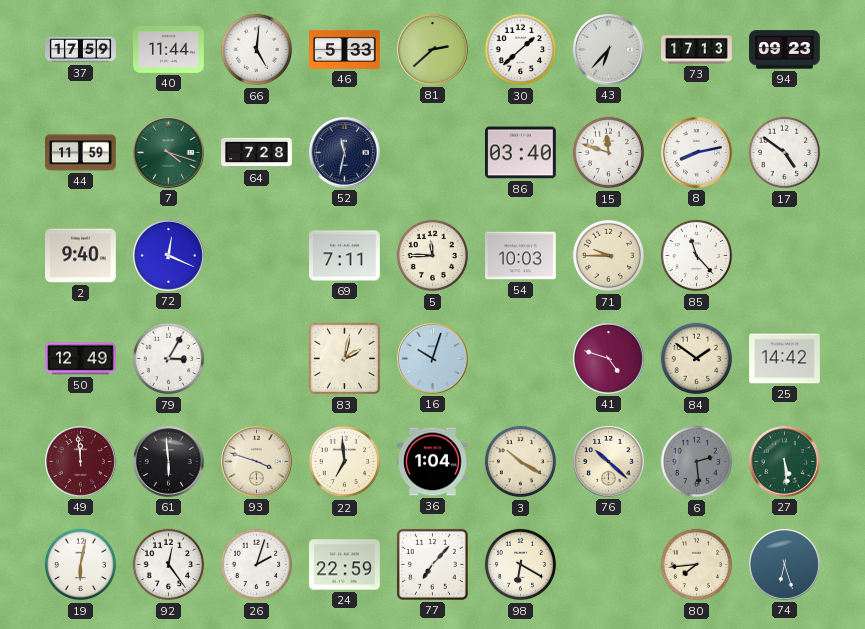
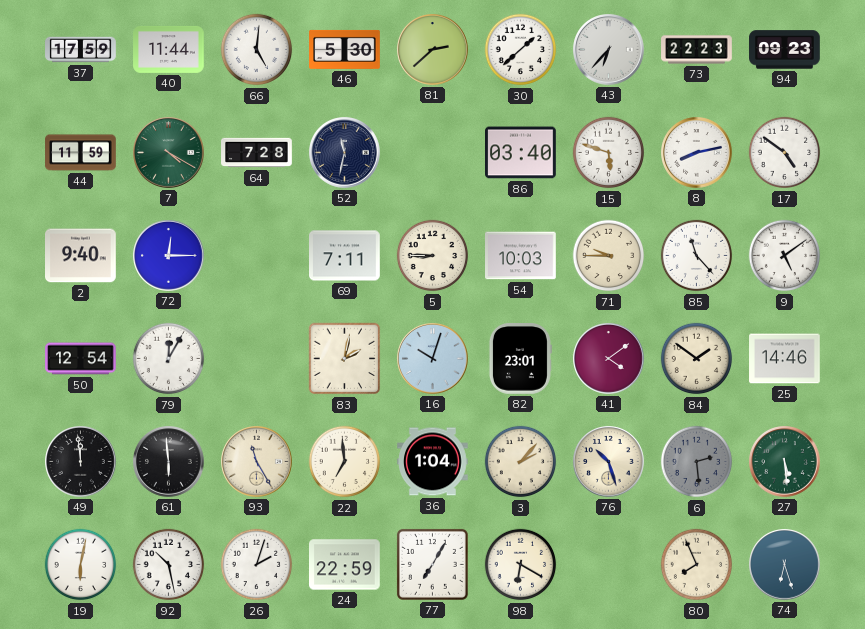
46: 5:33 -> 5:30 (345, 49)
73: 17:13 -> 22:23 (697, 50)
7: 4:18 -> 4:20 (169, 153)
15: 11:48 -> 5:48 (609, 153)
72: 12:19 -> 12:15 (169, 256)
5: 11:45 -> 8:45 (433, 256)
9: none -> 5:09 (785, 256)
50: 12:49 -> 12:54 (81, 359)
79: 3:05 -> 12:05 (169, 359)
82: none -> 23:01 (520, 359)
41: 4:48 -> 4:09 (609, 359)
25: 14:42 -> 14:46 (785, 359)
49 dial: burgundy -> black (81, 462)
93: 3:48 -> 11:25 (257, 462)
3: 10:20 -> 2:07 (521, 462)
76: 10:22 -> 10:27 (609, 462)
92: 12:24 -> 10:28 (169, 565)
77: 7:07 -> 7:05 (432, 564)
80: 7:44 -> 7:56 (697, 565)
